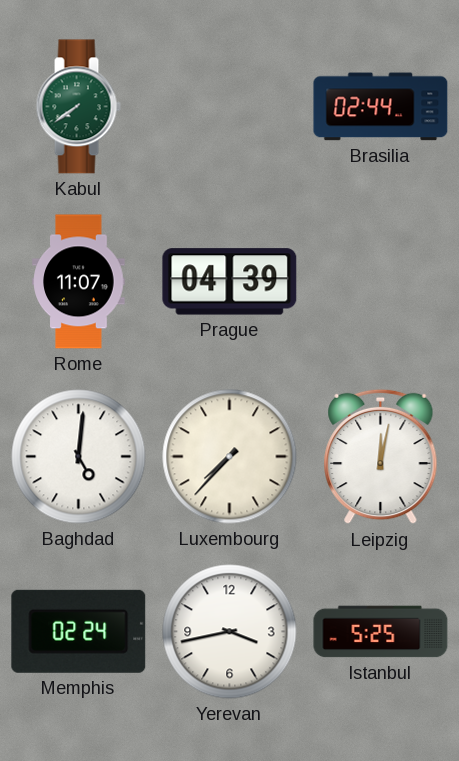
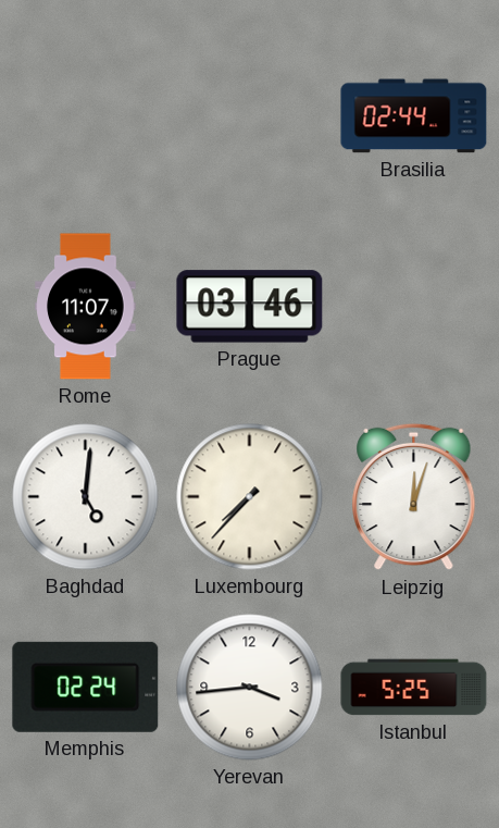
Kabul: 7:39 -> none (78, 107)
Prague: 04:39 -> 03:46 (250, 307)
Leipzig: 12:02 -> 12:03 (414, 497)
Yerevan: 3:43 -> 3:44 (250, 688)
